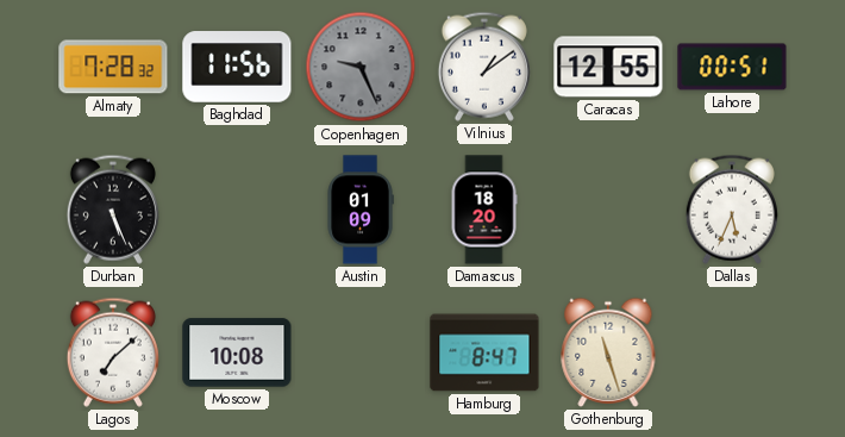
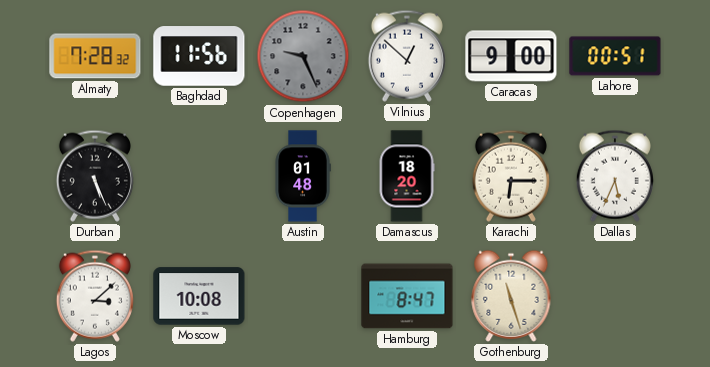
Vilnius: 1:09 -> 12:52 (407, 56)
Caracas: 12:55 -> 9:00 (511, 56)
Austin: 01:09 -> 01:48 (303, 176)
Karachi: none -> 6:15 (511, 176)
Lagos: 7:08 -> 3:08 (95, 296)
